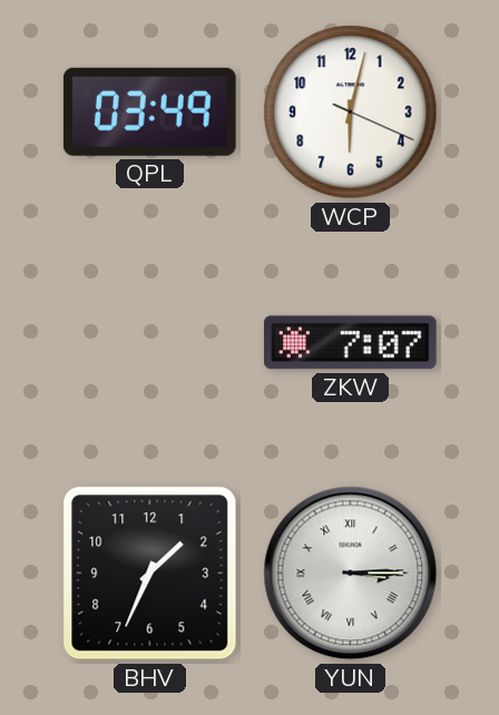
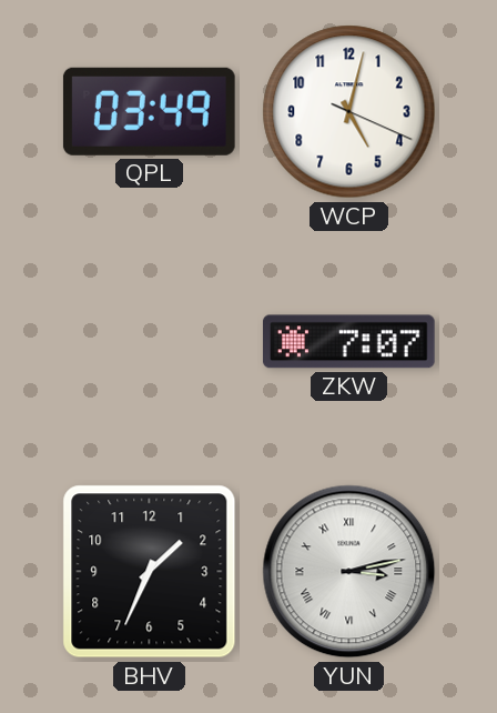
WCP: 6:02 -> 5:02 (349, 112)
YUN: 3:15 -> 3:13 (349, 572)
